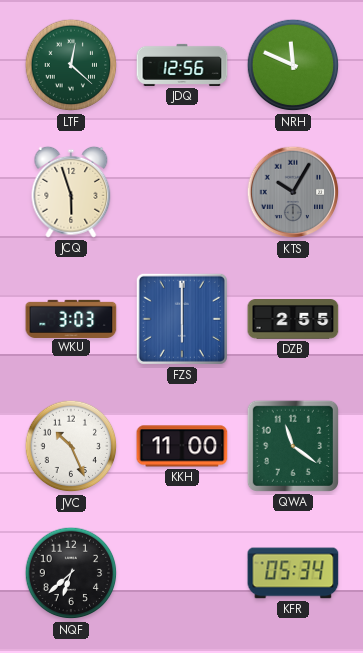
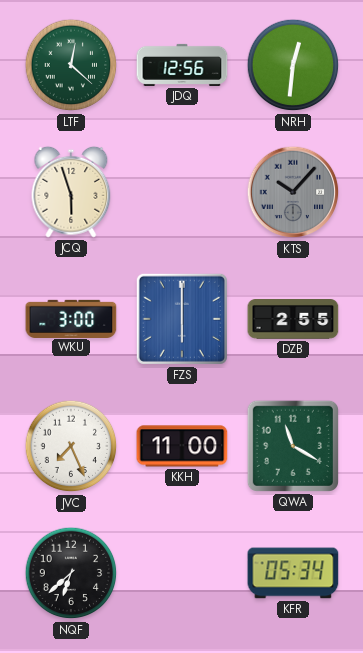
NRH: 11:49 -> 12:31 (293, 65)
KTS: 10:05 -> 10:07 (293, 192)
WKU: 3:03 -> 3:00 (71, 318)
JVC: 10:26 -> 7:26 (71, 446)
QWA: 11:21 -> 11:20 (293, 446)
